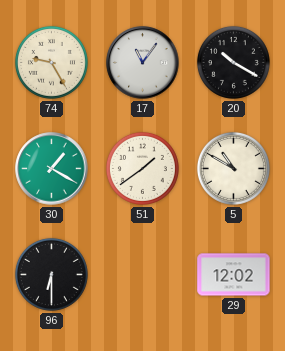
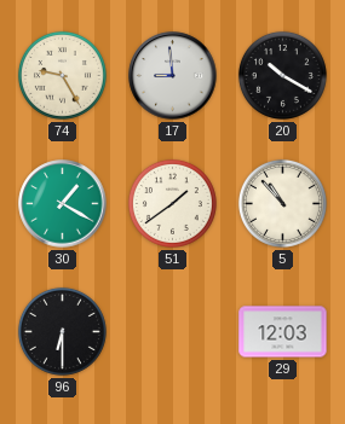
17: 11:06 -> 8:59 (173, 76)
5: 10:50 -> 10:53 (282, 203)
29: 12:02 -> 12:03 (283, 332)
